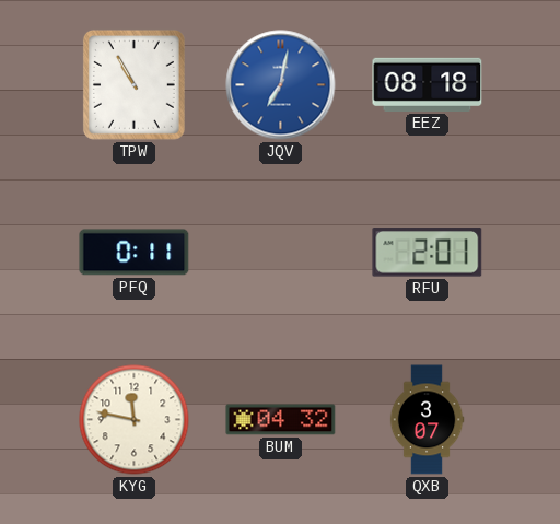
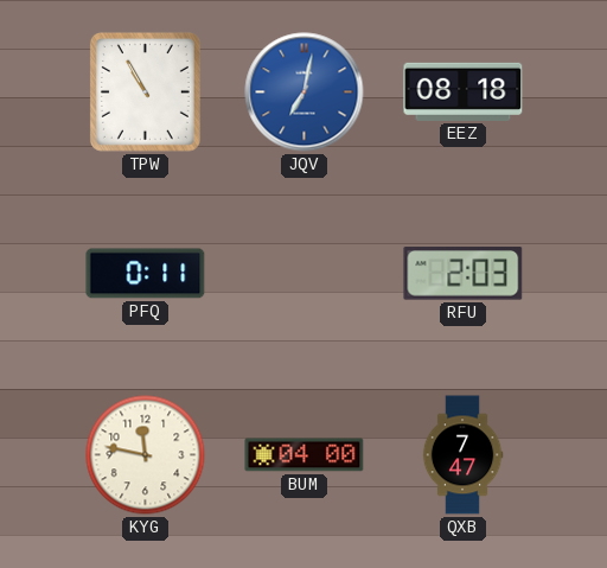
RFU: 2:01 -> 2:03 (464, 274)
BUM: 04:32 -> 04:00 (305, 455)
QXB: 3:07 -> 7:47 (462, 455)
